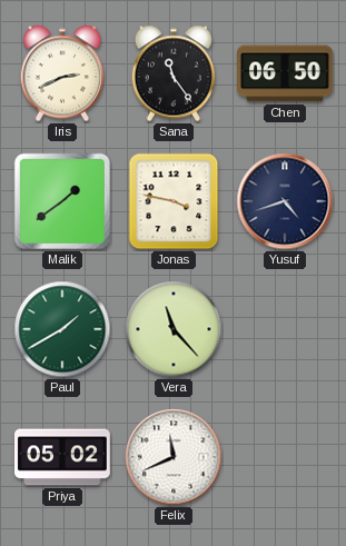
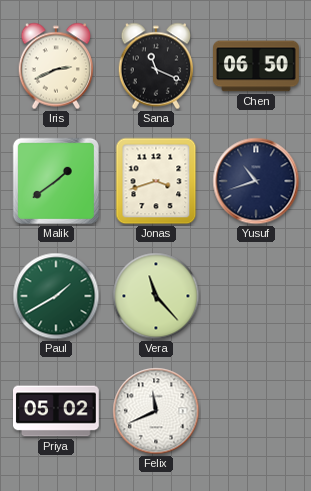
Sana: 11:24 -> 11:19 (156, 66)
Jonas: 3:47 -> 3:42 (156, 181)
Yusuf: 4:42 -> 10:42 (256, 181)
